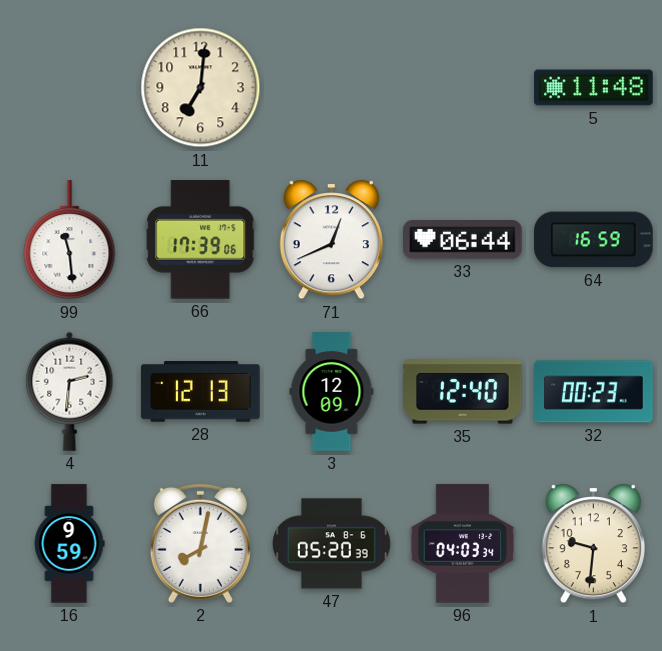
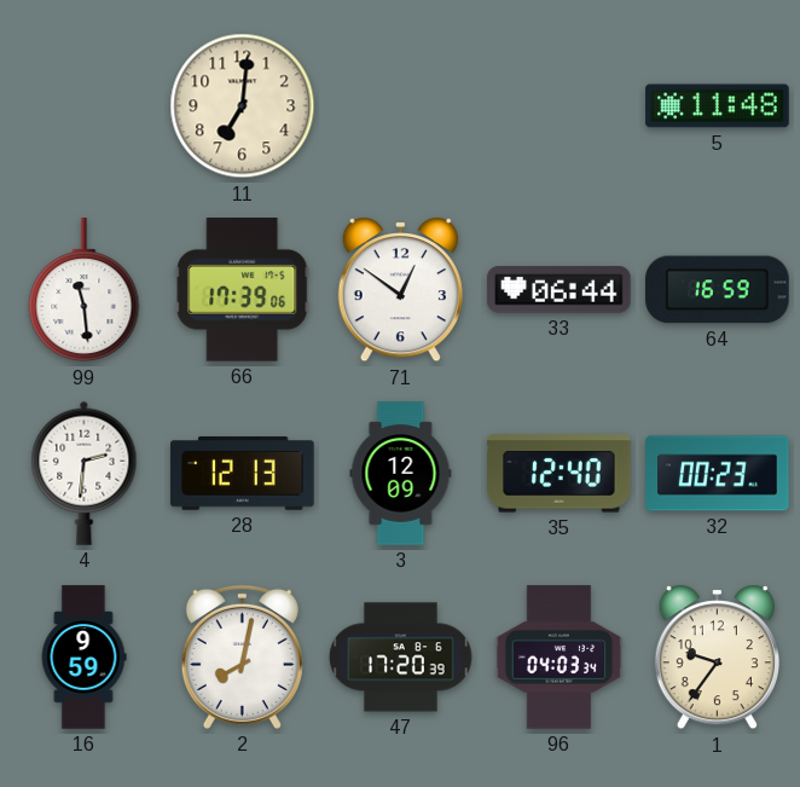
71: 12:41 -> 12:51 (400, 290)
47: 05:20 -> 17:20 (401, 658)
1: 9:31 -> 9:36 (717, 658)
